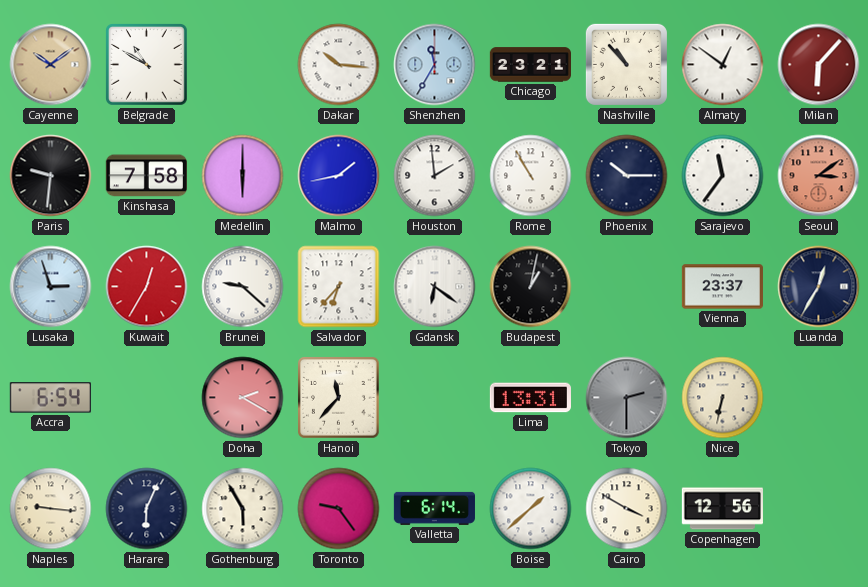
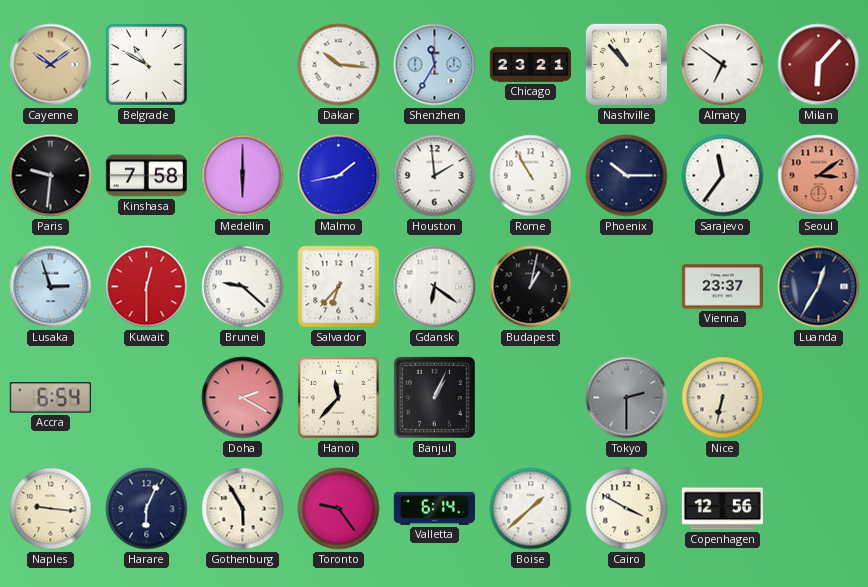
Almaty: 12:51 -> 6:51 (723, 65)
Kuwait: 12:35 -> 12:30 (147, 287)
Banjul: none -> 1:04 (434, 397)
Lima: 13:31 -> none (530, 398)
